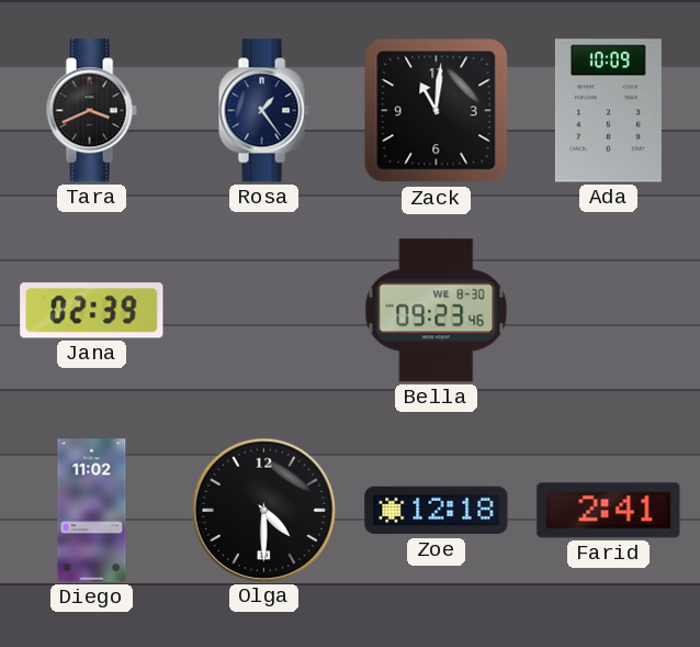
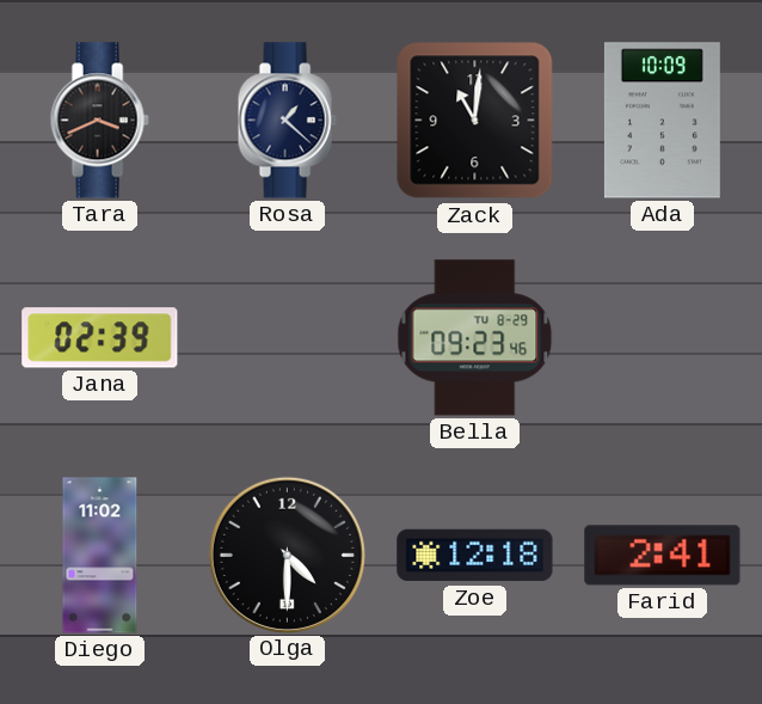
Rosa: 1:24 -> 1:22 (287, 121)
Bella date: WE 8-30 -> TU 8-29 (475, 338)
